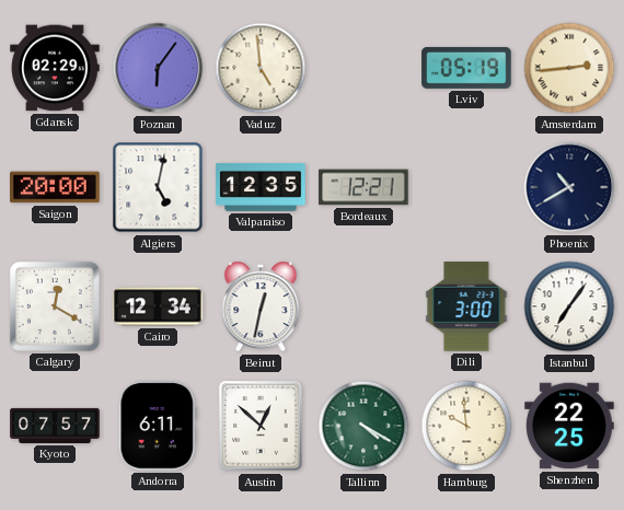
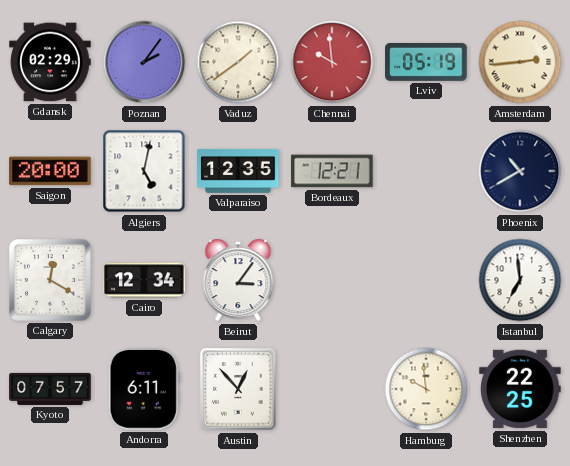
Poznan: 6:06 -> 2:06 (144, 62)
Vaduz: 4:59 -> 1:39 (238, 62)
Chennai: none -> 9:59 (332, 62)
Beirut: 12:32 -> 3:06 (238, 280)
Dili: 3:00 -> none (466, 306)
Istanbul: 7:06 -> 6:59 (520, 280)
Austin: 12:52 -> 12:53 (238, 389)
Tallinn: 4:20 -> none (363, 426)
